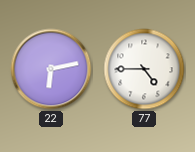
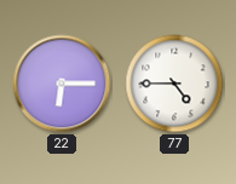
22: 6:13 -> 6:15 (62, 84)
